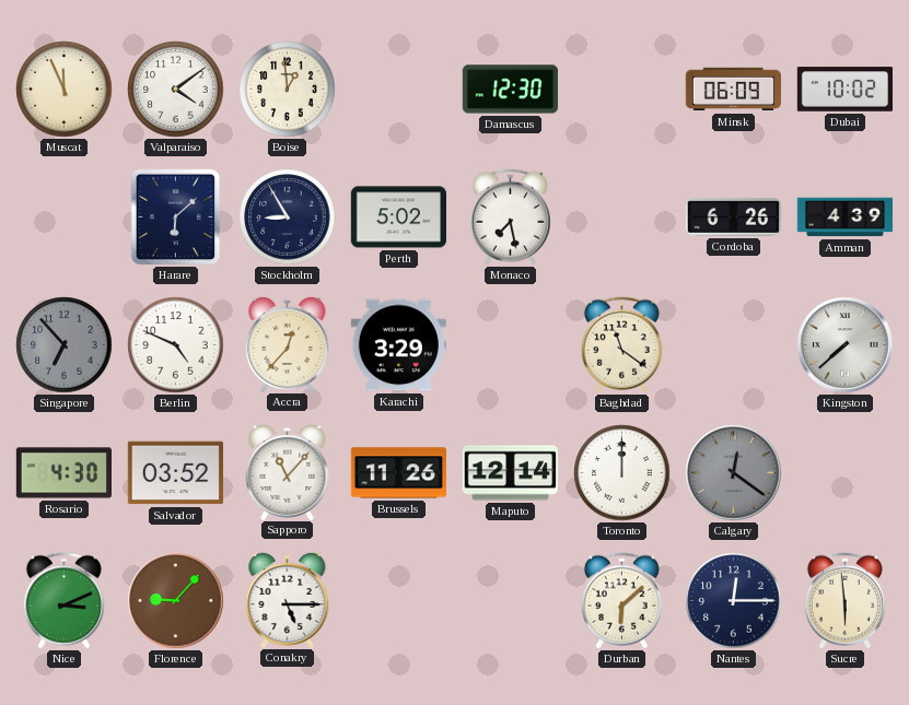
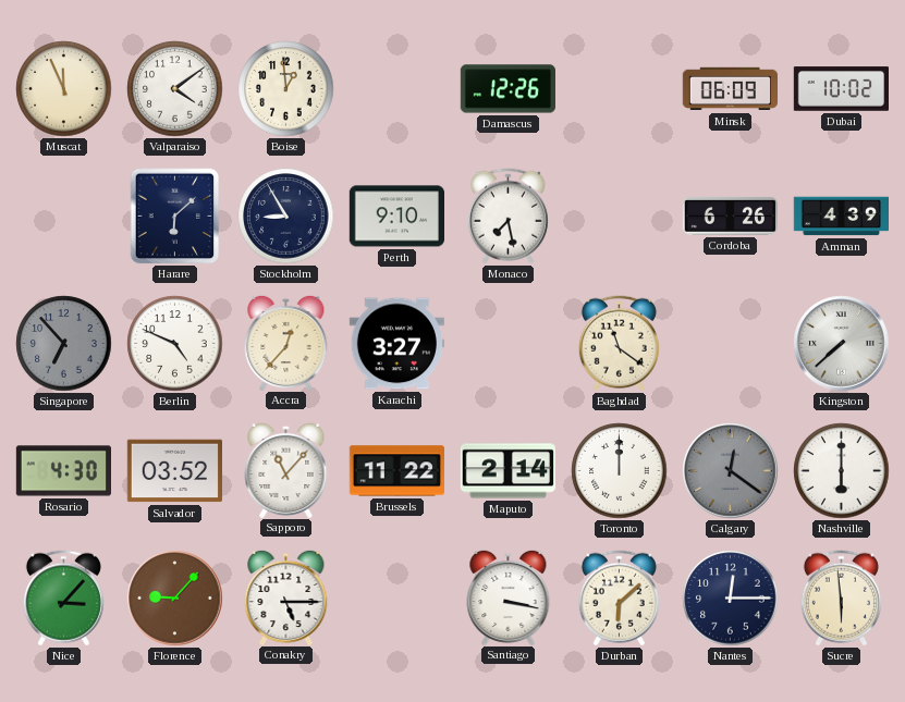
Damascus: 12:30 -> 12:26 (507, 89)
Perth: 5:02 -> 9:10 (396, 217)
Karachi: 3:29 -> 3:27 (396, 344)
Brussels: 11:26 -> 11:22 (396, 471)
Maputo: 12:14 -> 2:14 (507, 471)
Nashville: none -> 6:00 (842, 471)
Nice: 3:11 -> 3:07 (63, 599)
Santiago: none -> 3:17 (509, 596)
